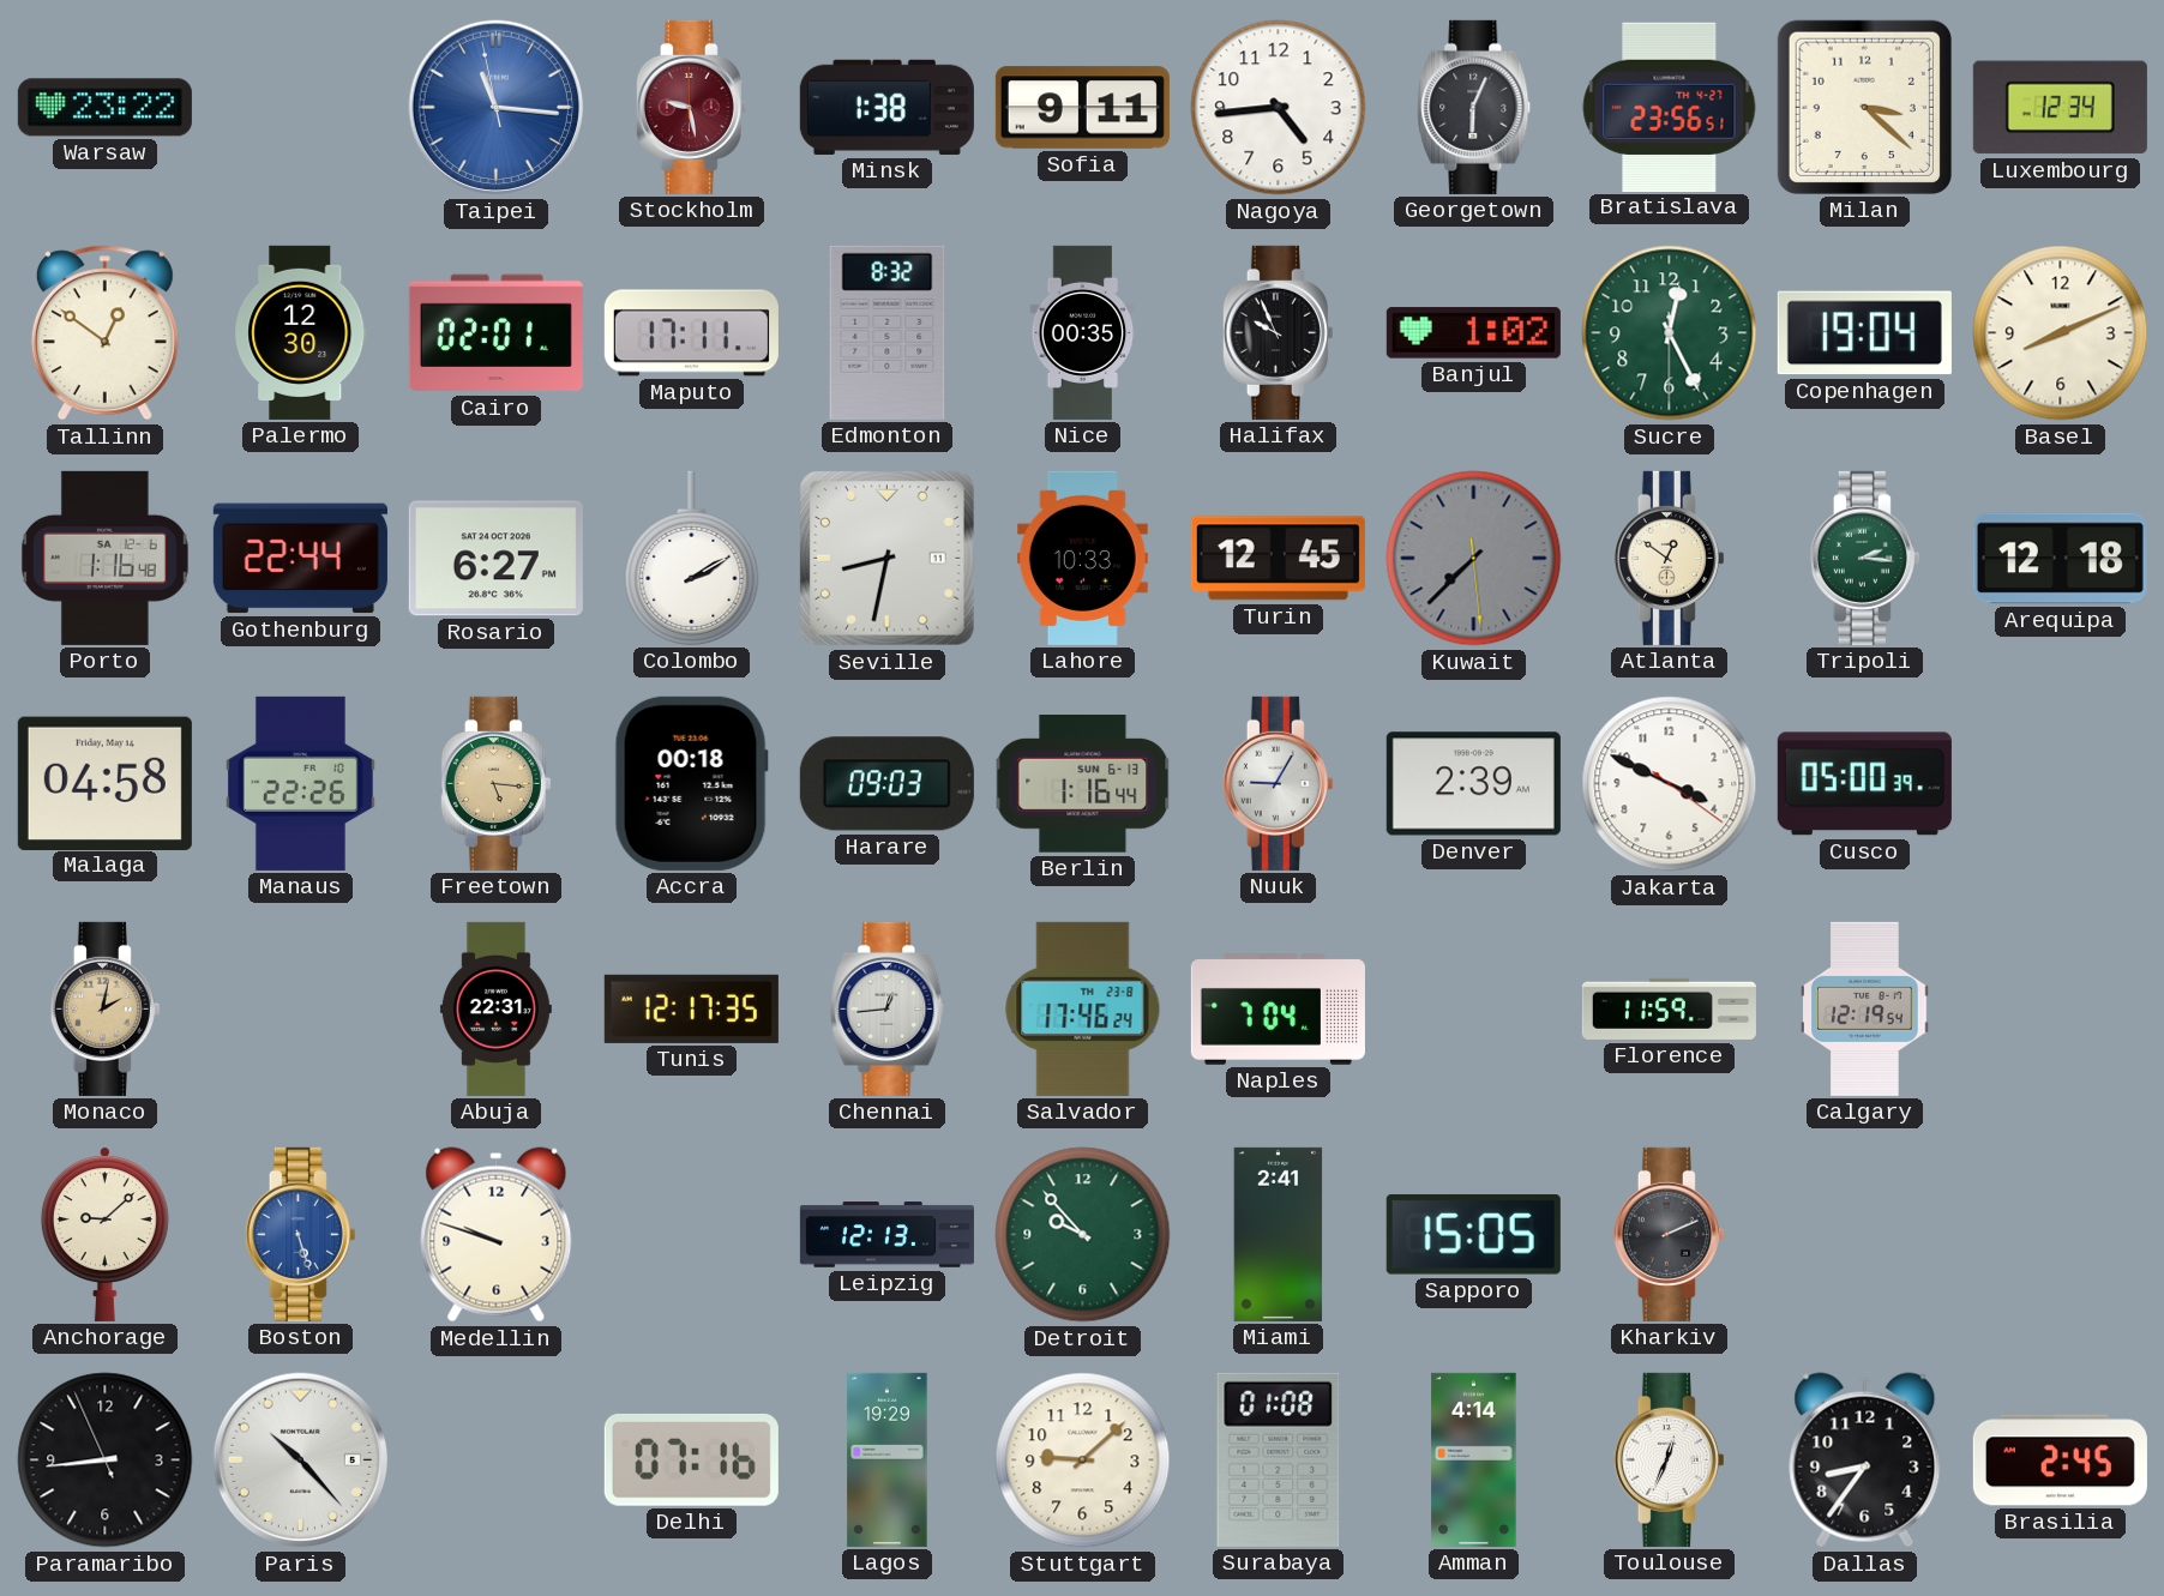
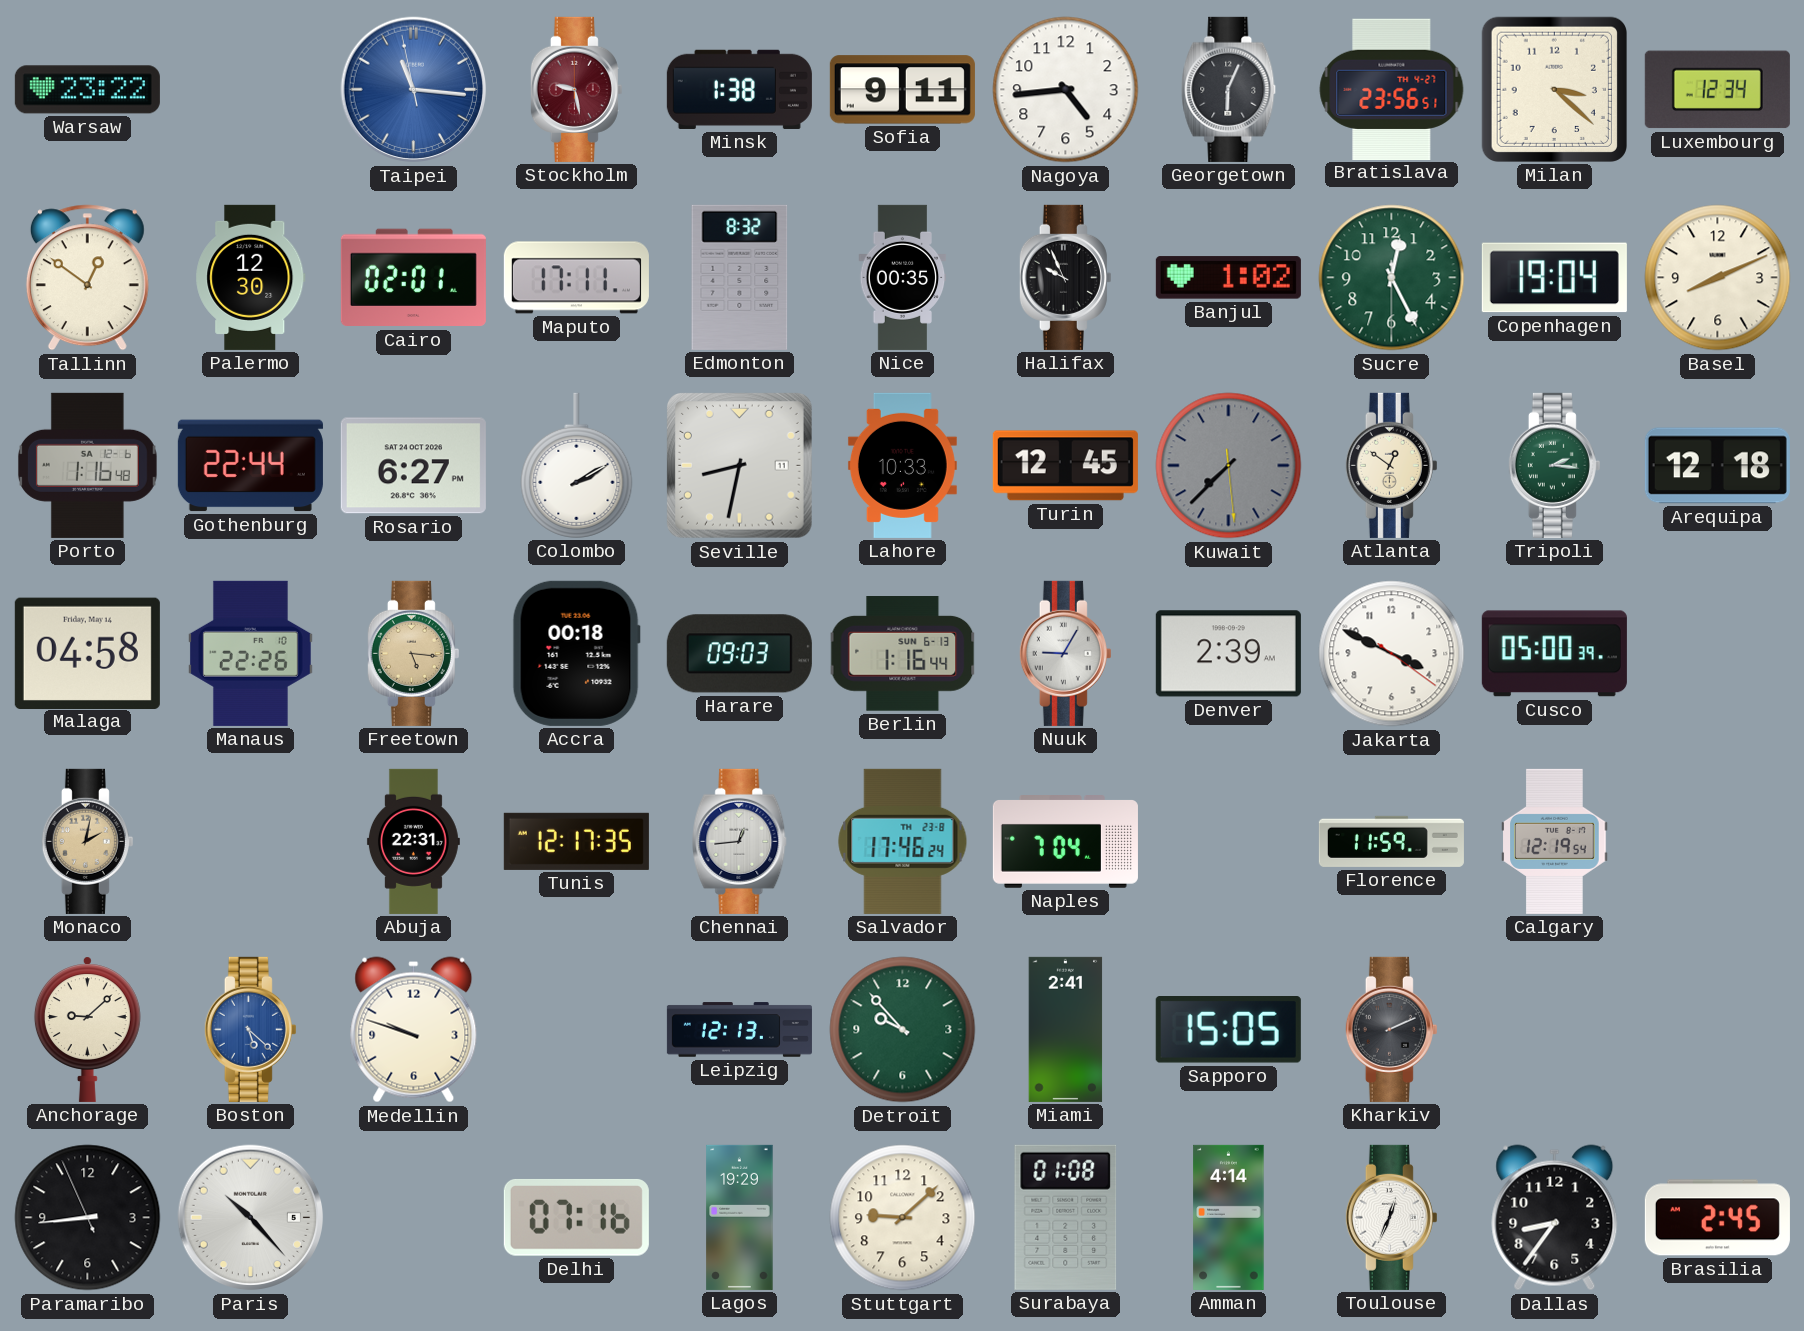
Boston: 5:27 -> 5:22 (250, 1029)
